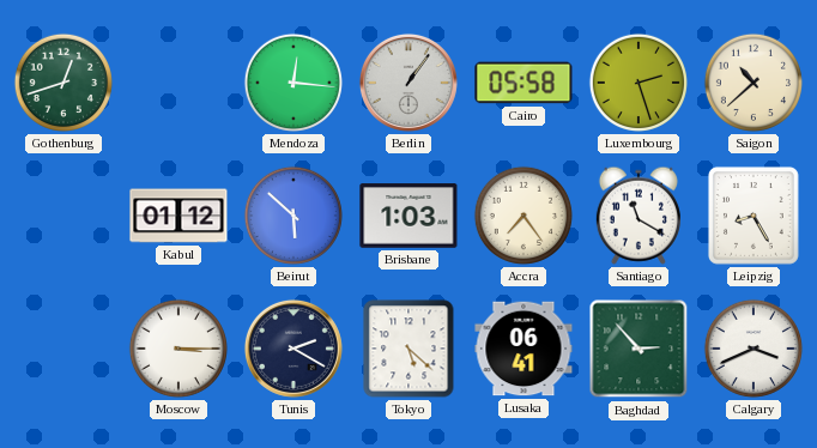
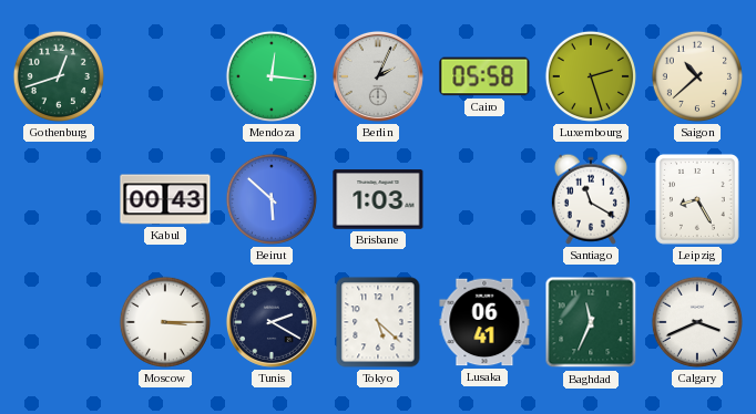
Berlin: 1:06 -> 2:04 (378, 76)
Kabul: 01:12 -> 00:43 (165, 199)
Accra: 7:24 -> none (524, 216)
Baghdad: 2:53 -> 11:34 (591, 322)
